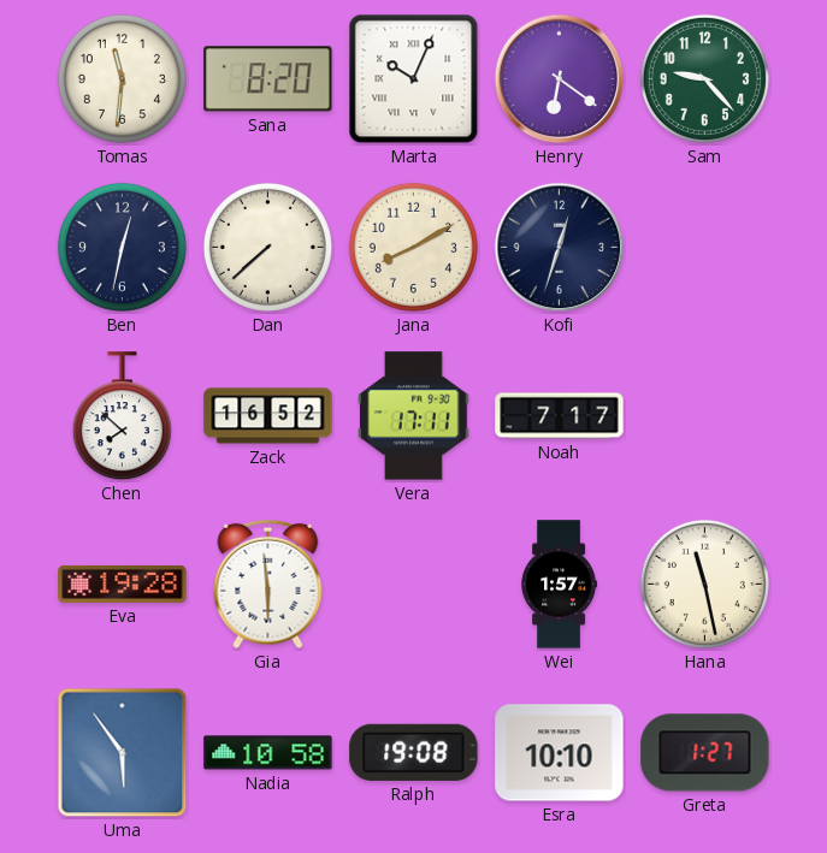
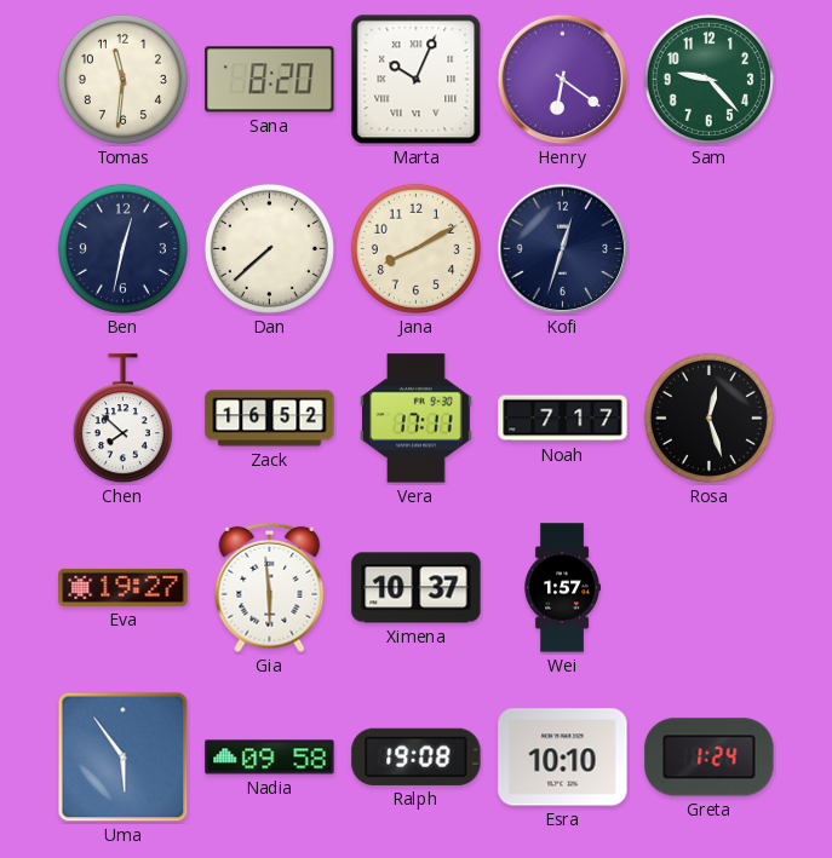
Rosa: none -> 12:27 (708, 418)
Eva: 19:28 -> 19:27 (124, 587)
Ximena: none -> 10:37 (417, 588)
Hana: 11:28 -> none (704, 584)
Nadia: 10:58 -> 09:58 (270, 758)
Greta: 1:27 -> 1:24 (710, 758)
